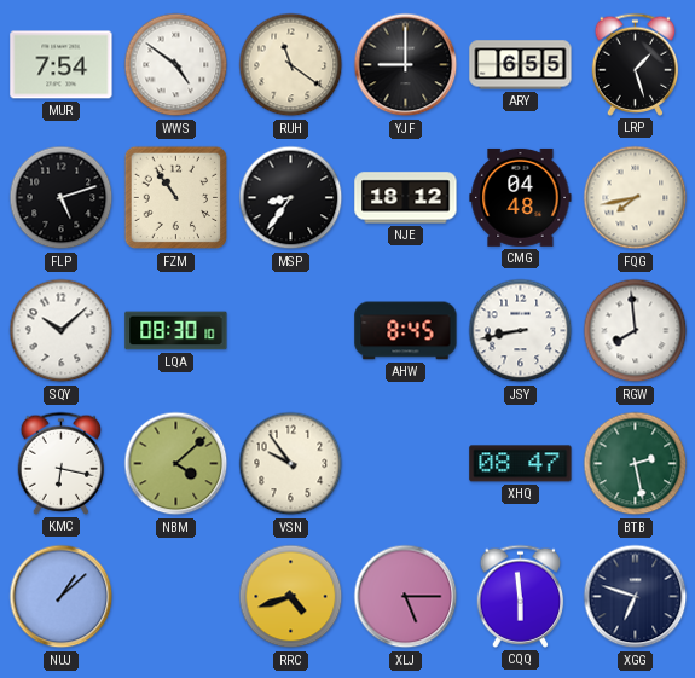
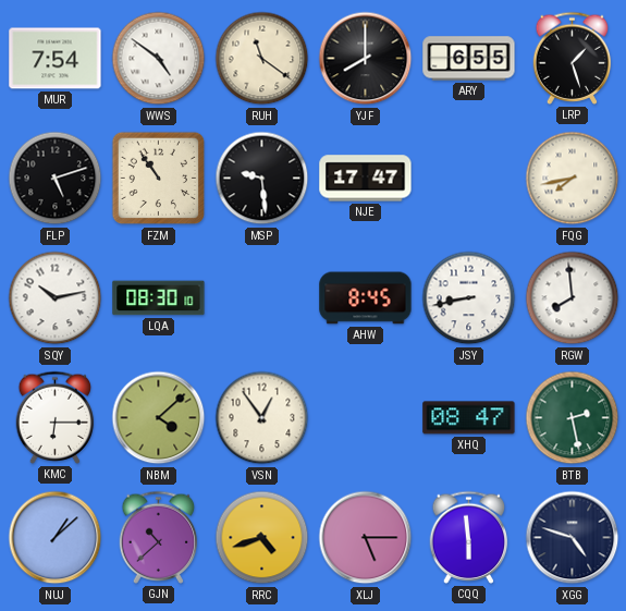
YJF: 9:00 -> 8:00 (366, 59)
MSP: 8:36 -> 9:29 (262, 179)
NJE: 18:12 -> 17:47 (366, 179)
CMG: 04:48 -> none (521, 197)
SQY: 10:08 -> 10:13 (56, 298)
KMC: 6:17 -> 6:15 (56, 417)
VSN: 9:54 -> 12:54 (262, 418)
GJN: none -> 10:38 (159, 537)
XGG: 6:48 -> 4:48 (573, 538)
